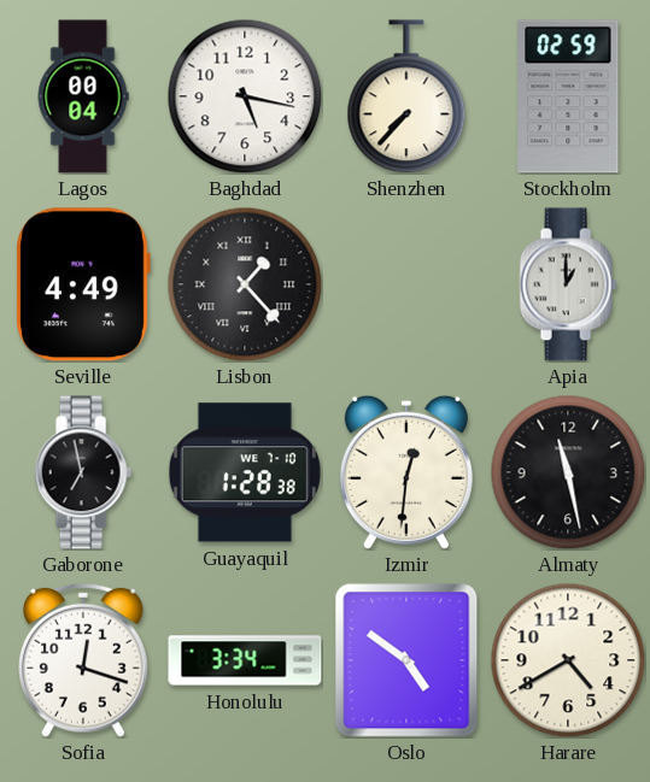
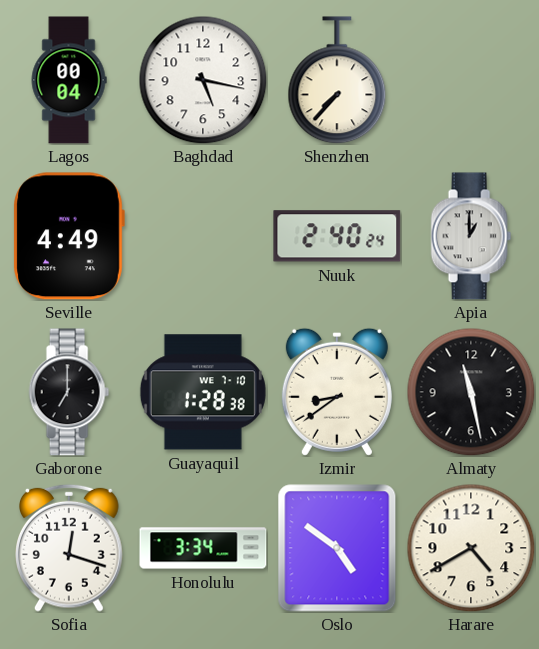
Stockholm: 02:59 -> none (568, 96)
Lisbon: 1:23 -> none (245, 284)
Nuuk: none -> 2:40 (337, 236)
Gaborone: 6:58 -> 7:00 (69, 392)
Izmir: 12:31 -> 8:39 (337, 392)
